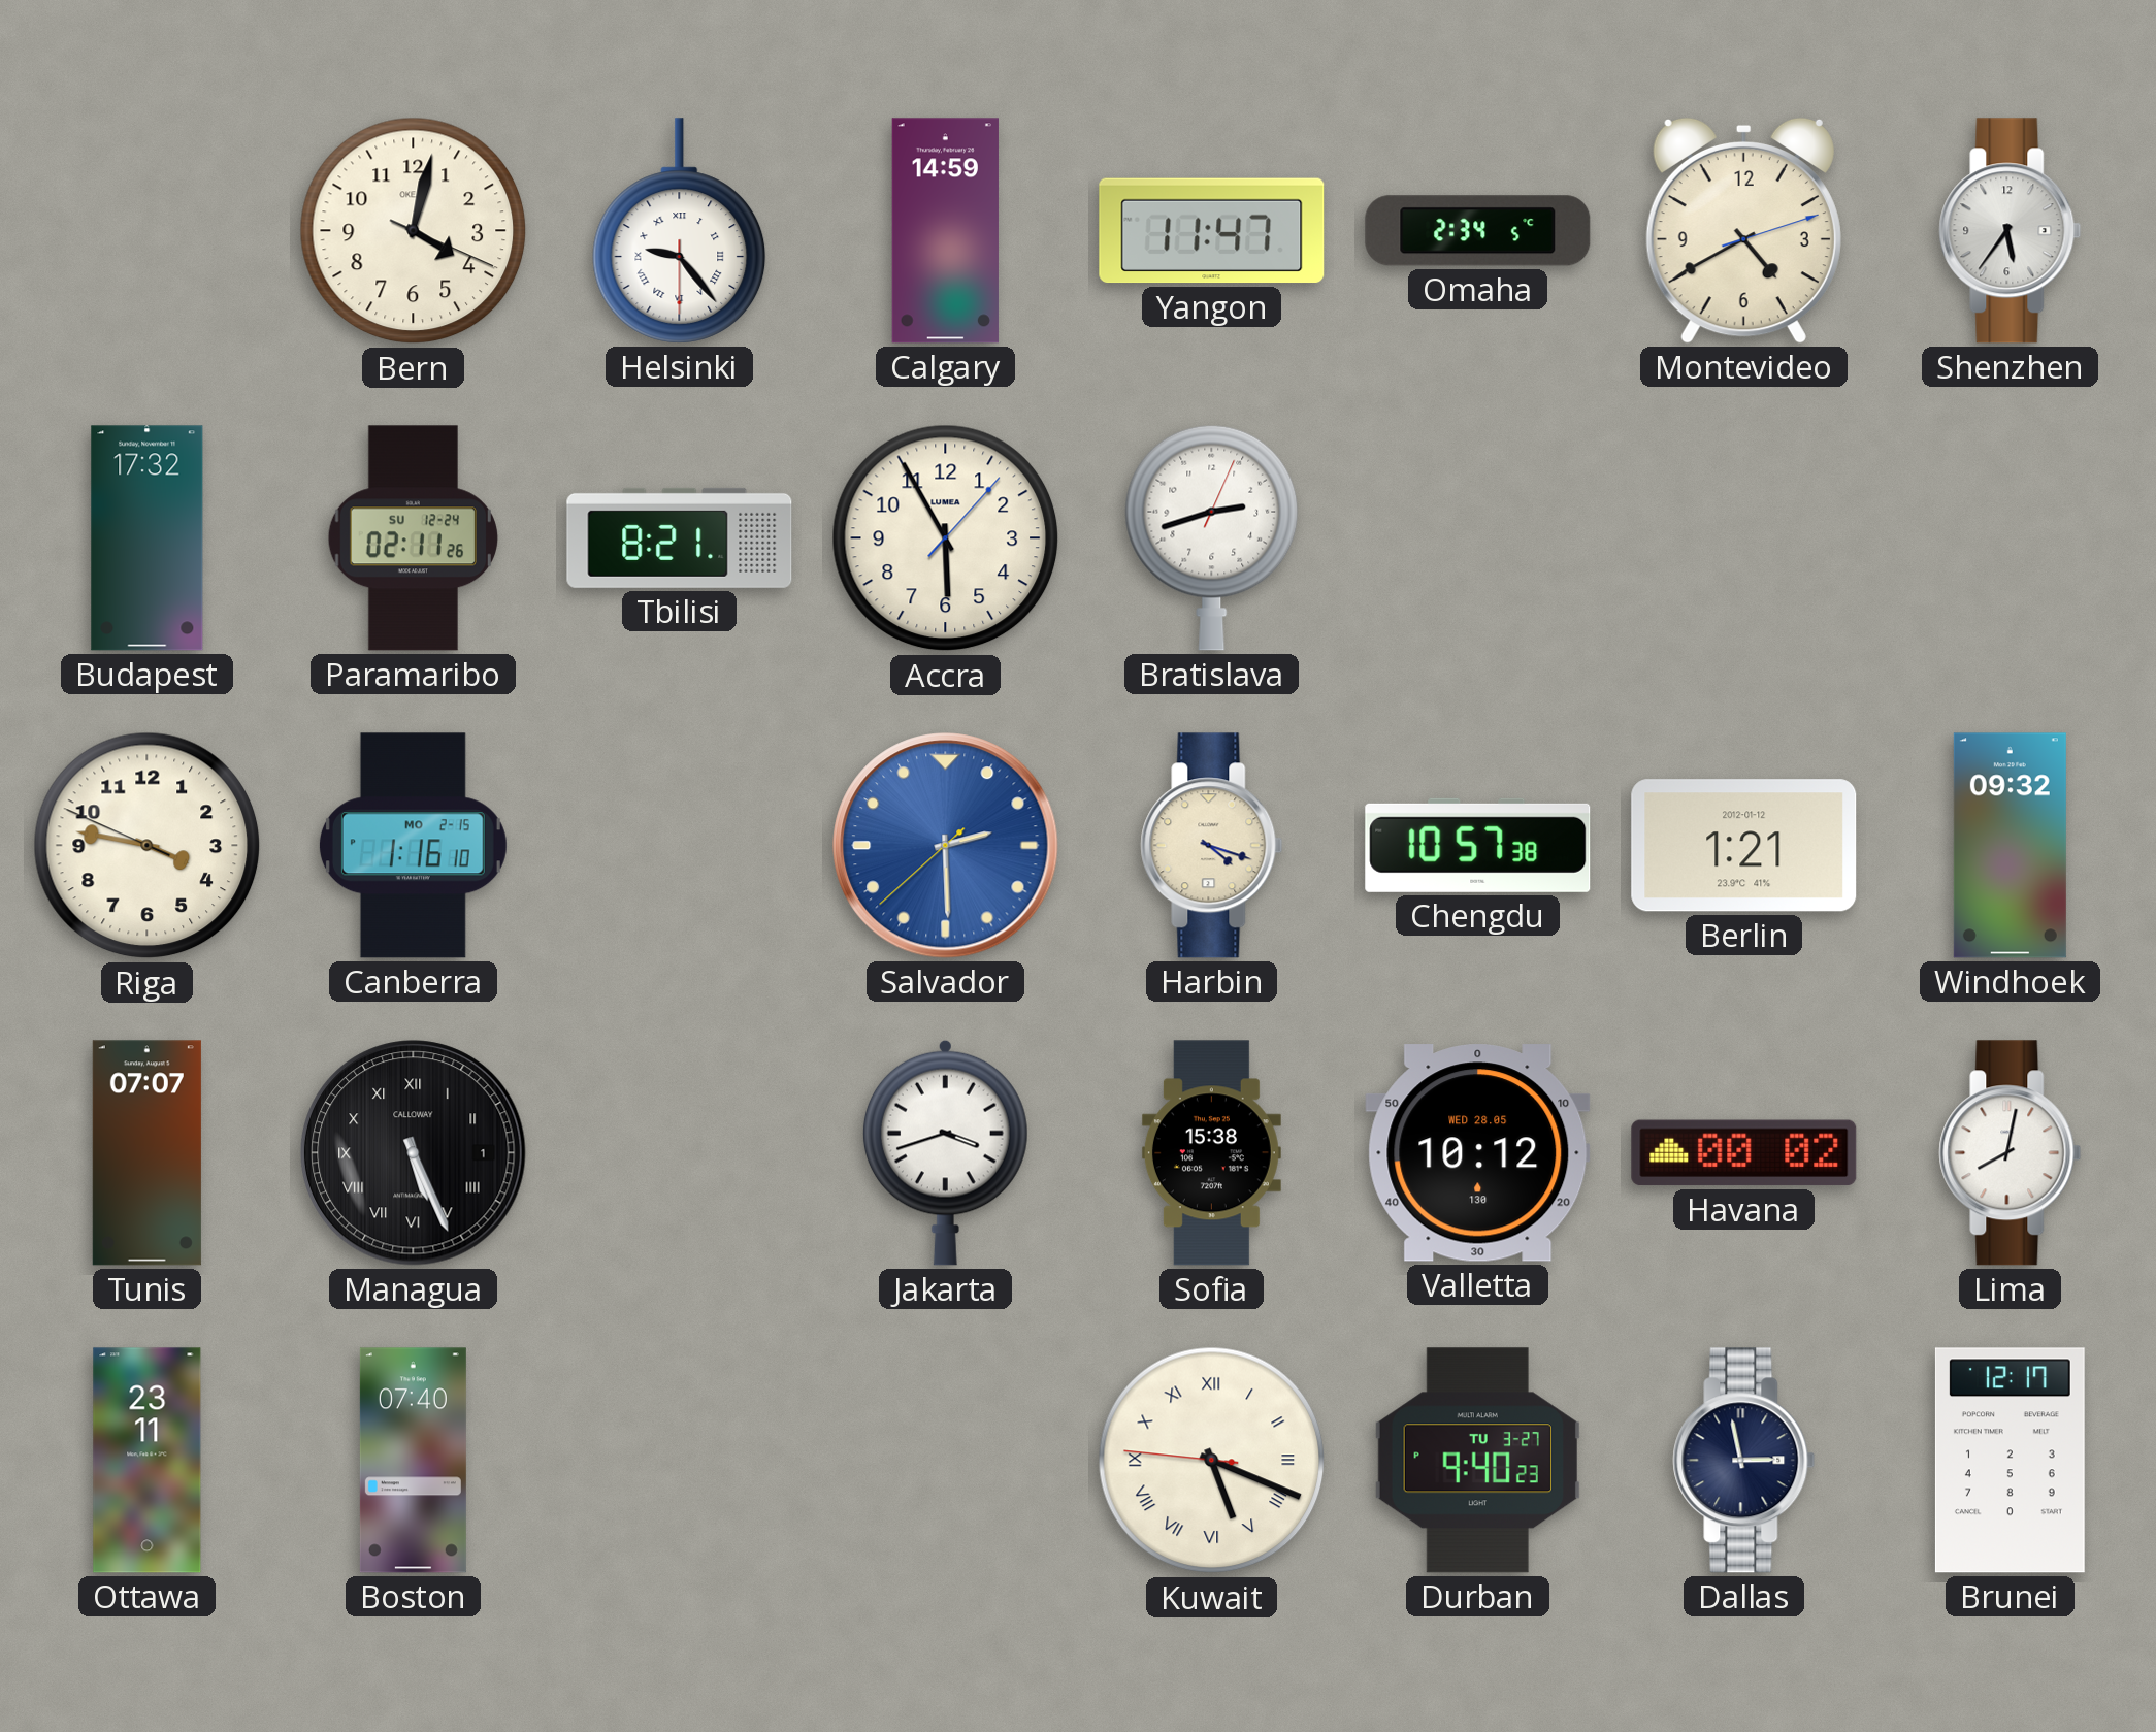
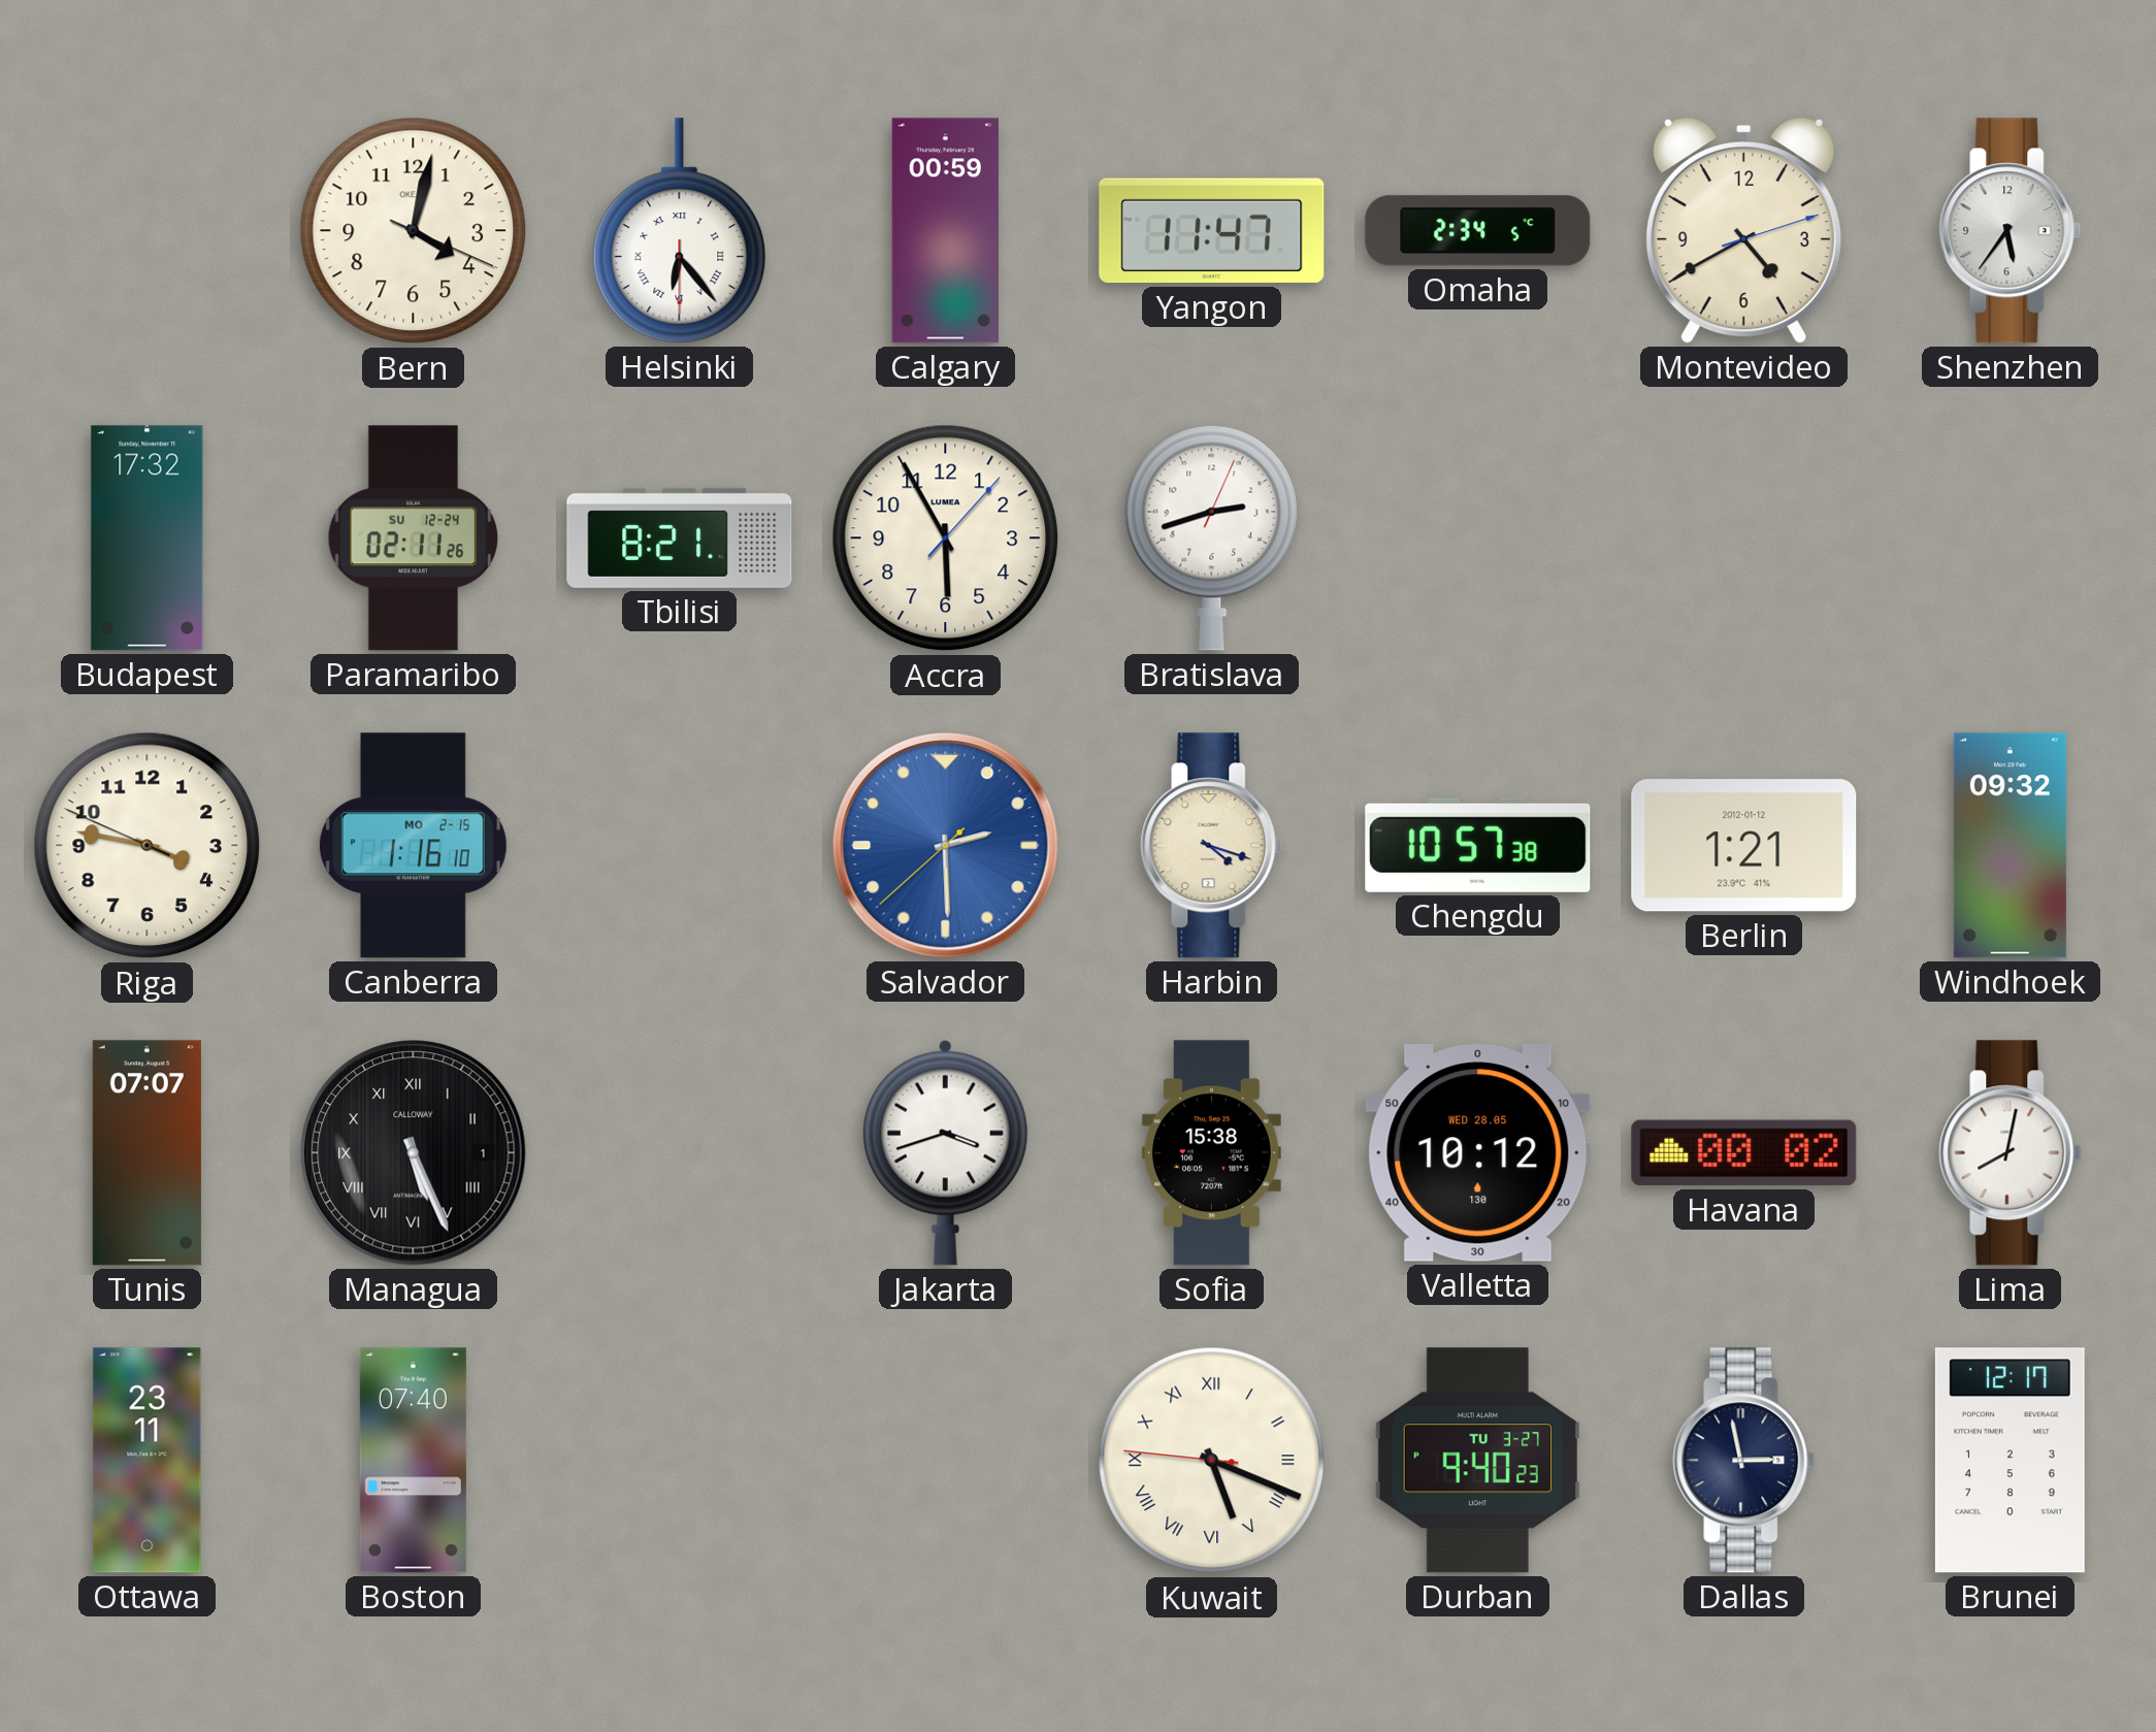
Helsinki: 9:23 -> 6:23 (680, 231)
Calgary: 14:59 -> 00:59 (945, 231)
